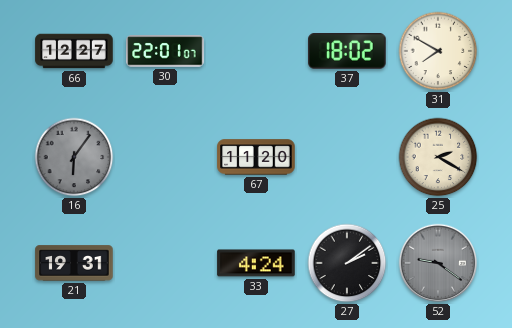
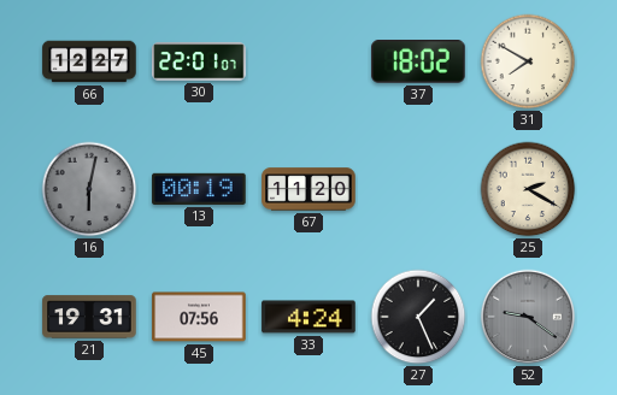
16: 6:06 -> 6:02 (89, 189)
13: none -> 00:19 (199, 189)
45: none -> 07:56 (199, 317)
27: 2:09 -> 1:26 (418, 317)
